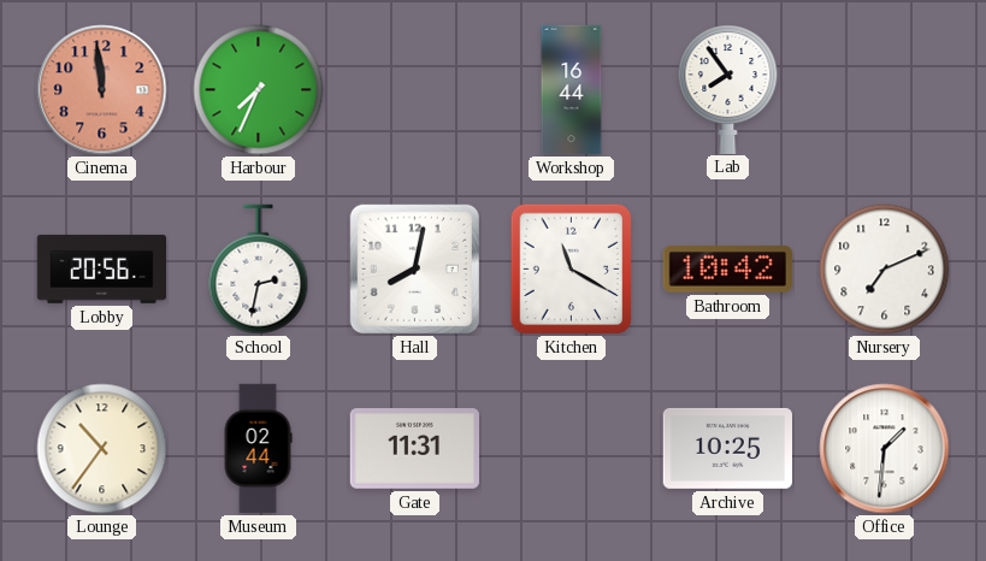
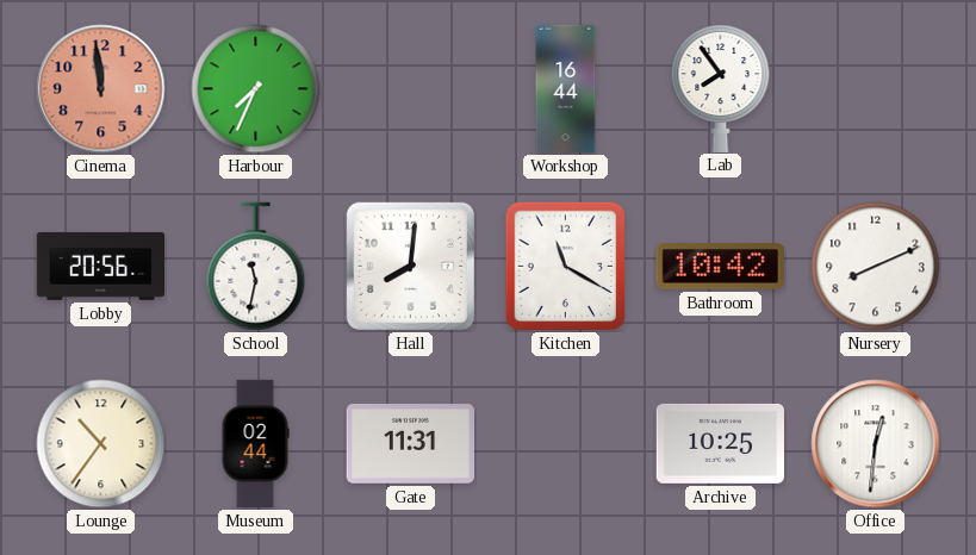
School: 2:32 -> 11:32 (256, 267)
Hall: 8:02 -> 8:01 (410, 266)
Nursery: 7:11 -> 8:11 (876, 267)
Office: 1:31 -> 12:31 (876, 444)
